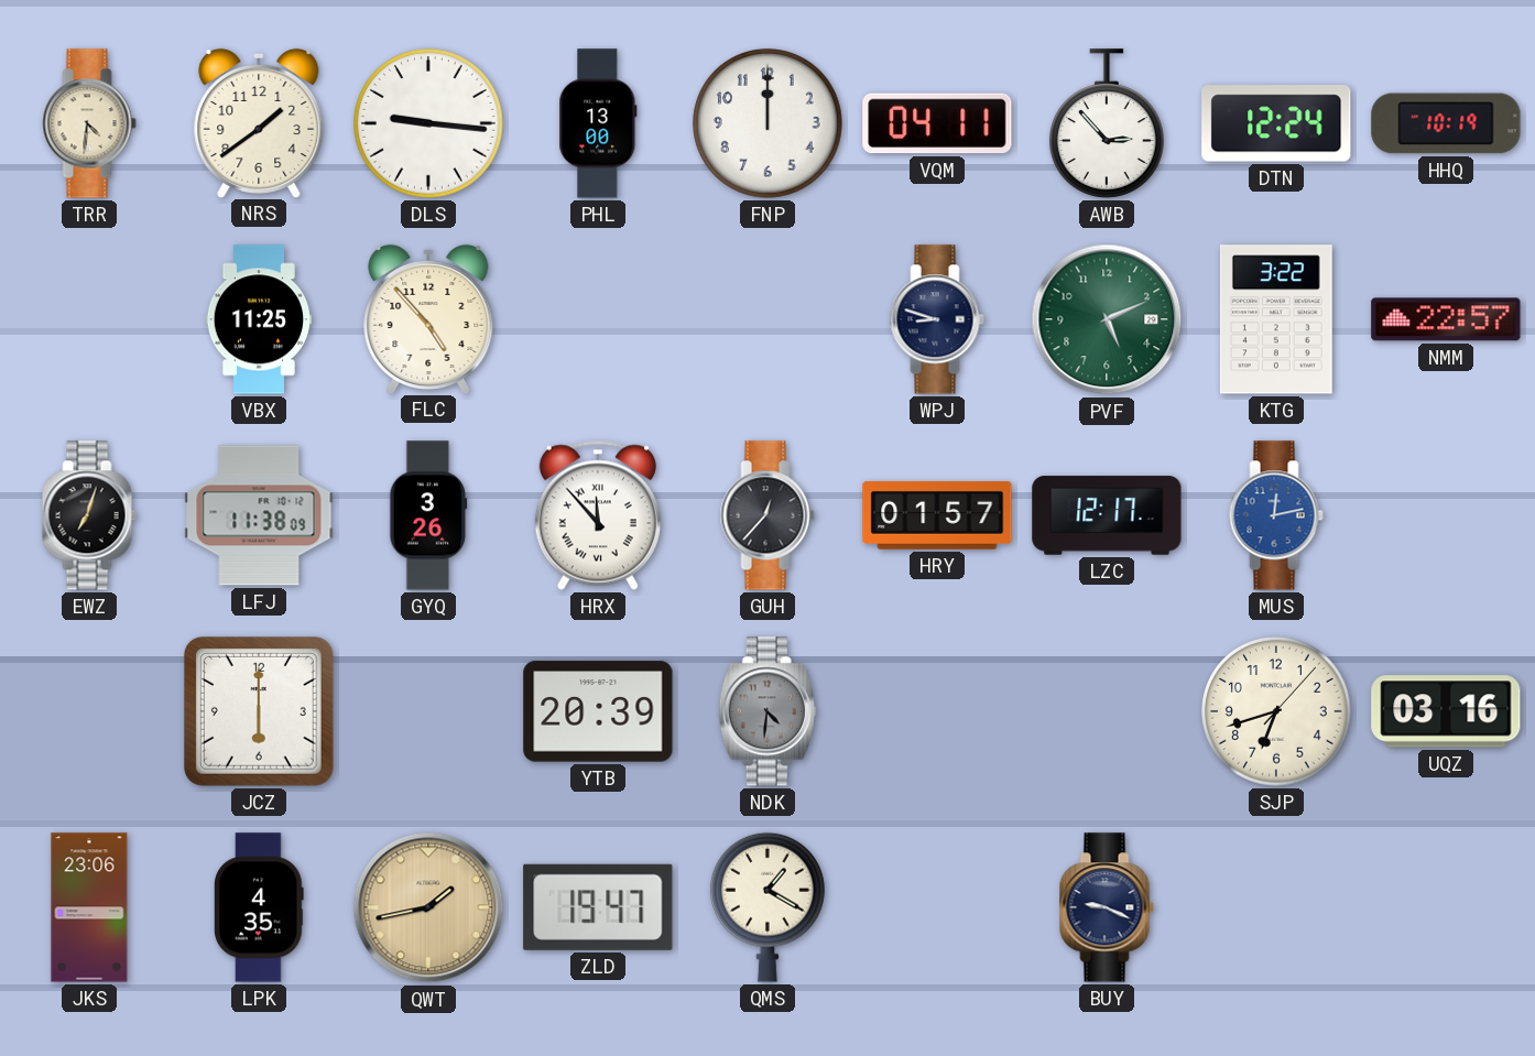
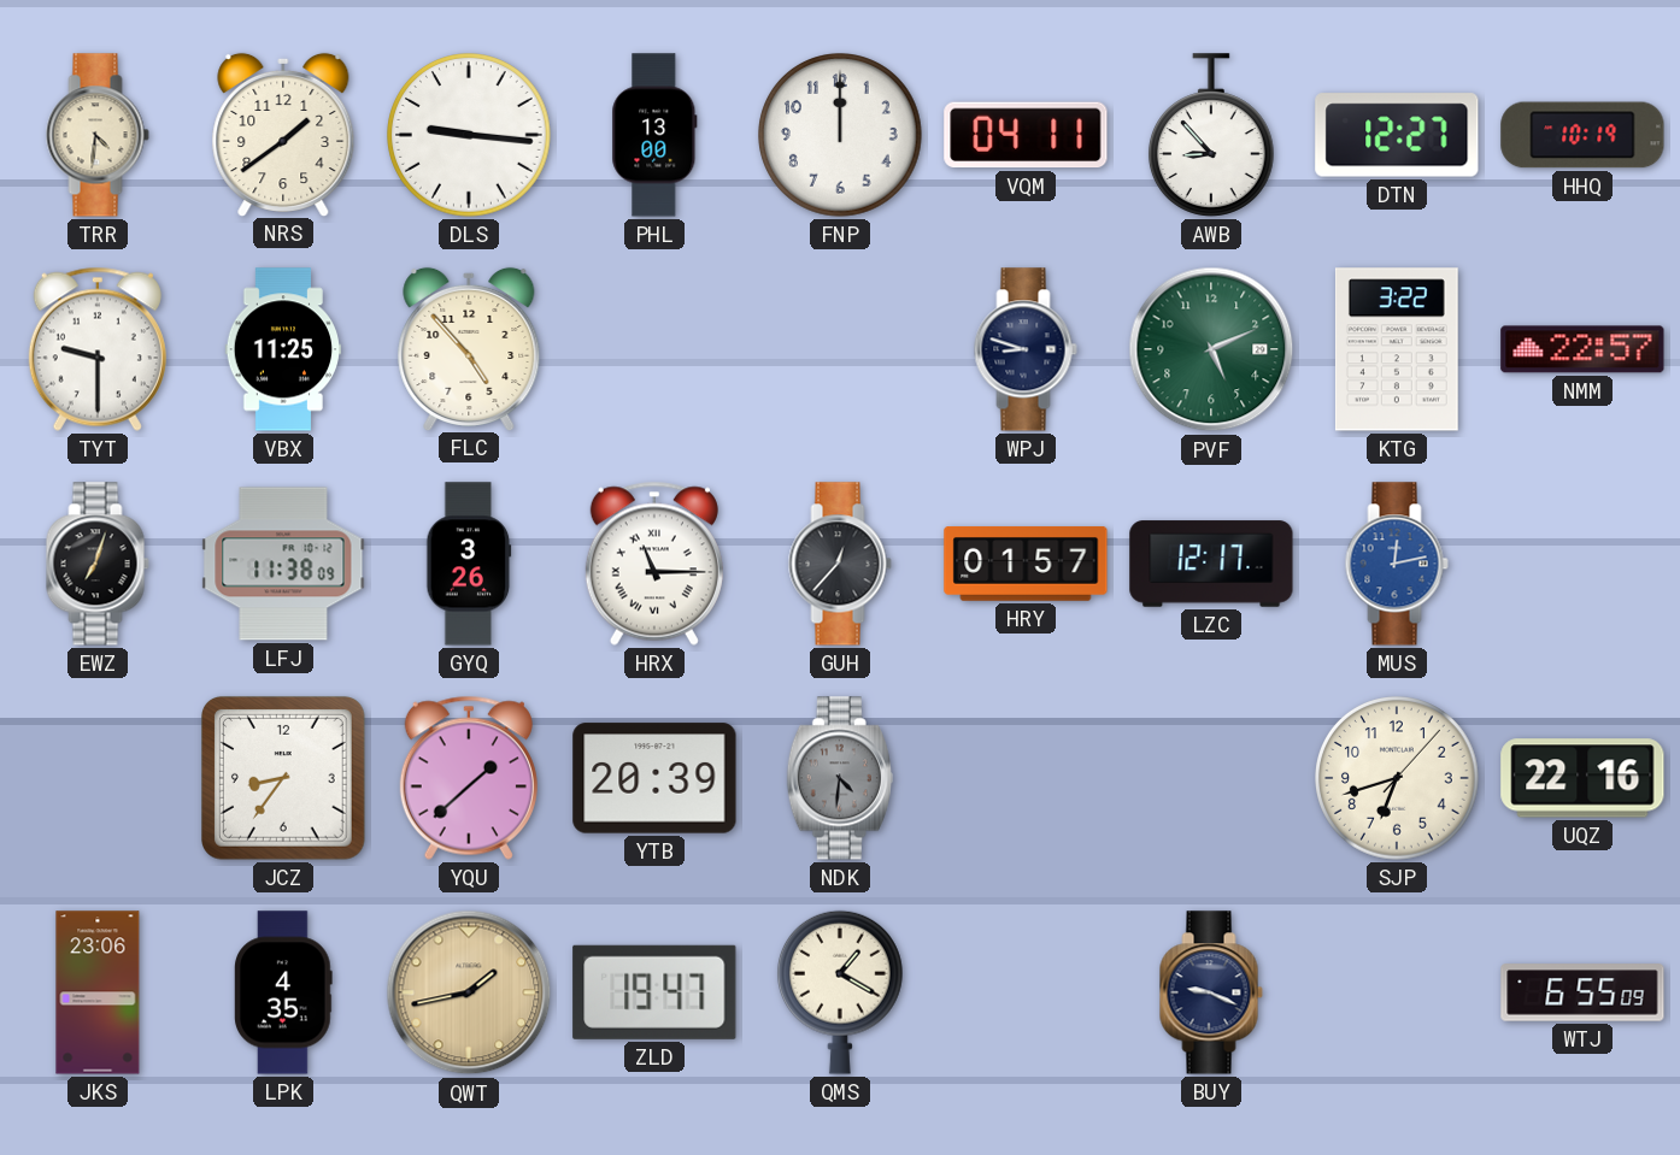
AWB: 2:53 -> 8:53 (1211, 135)
DTN: 12:24 -> 12:27 (1397, 135)
TYT: none -> 9:30 (98, 349)
HRX: 11:53 -> 11:15 (654, 564)
JCZ: 6:00 -> 8:36 (284, 779)
YQU: none -> 1:38 (469, 778)
UQZ: 03:16 -> 22:16 (1582, 778)
WTJ: none -> 6:55 (1582, 992)
